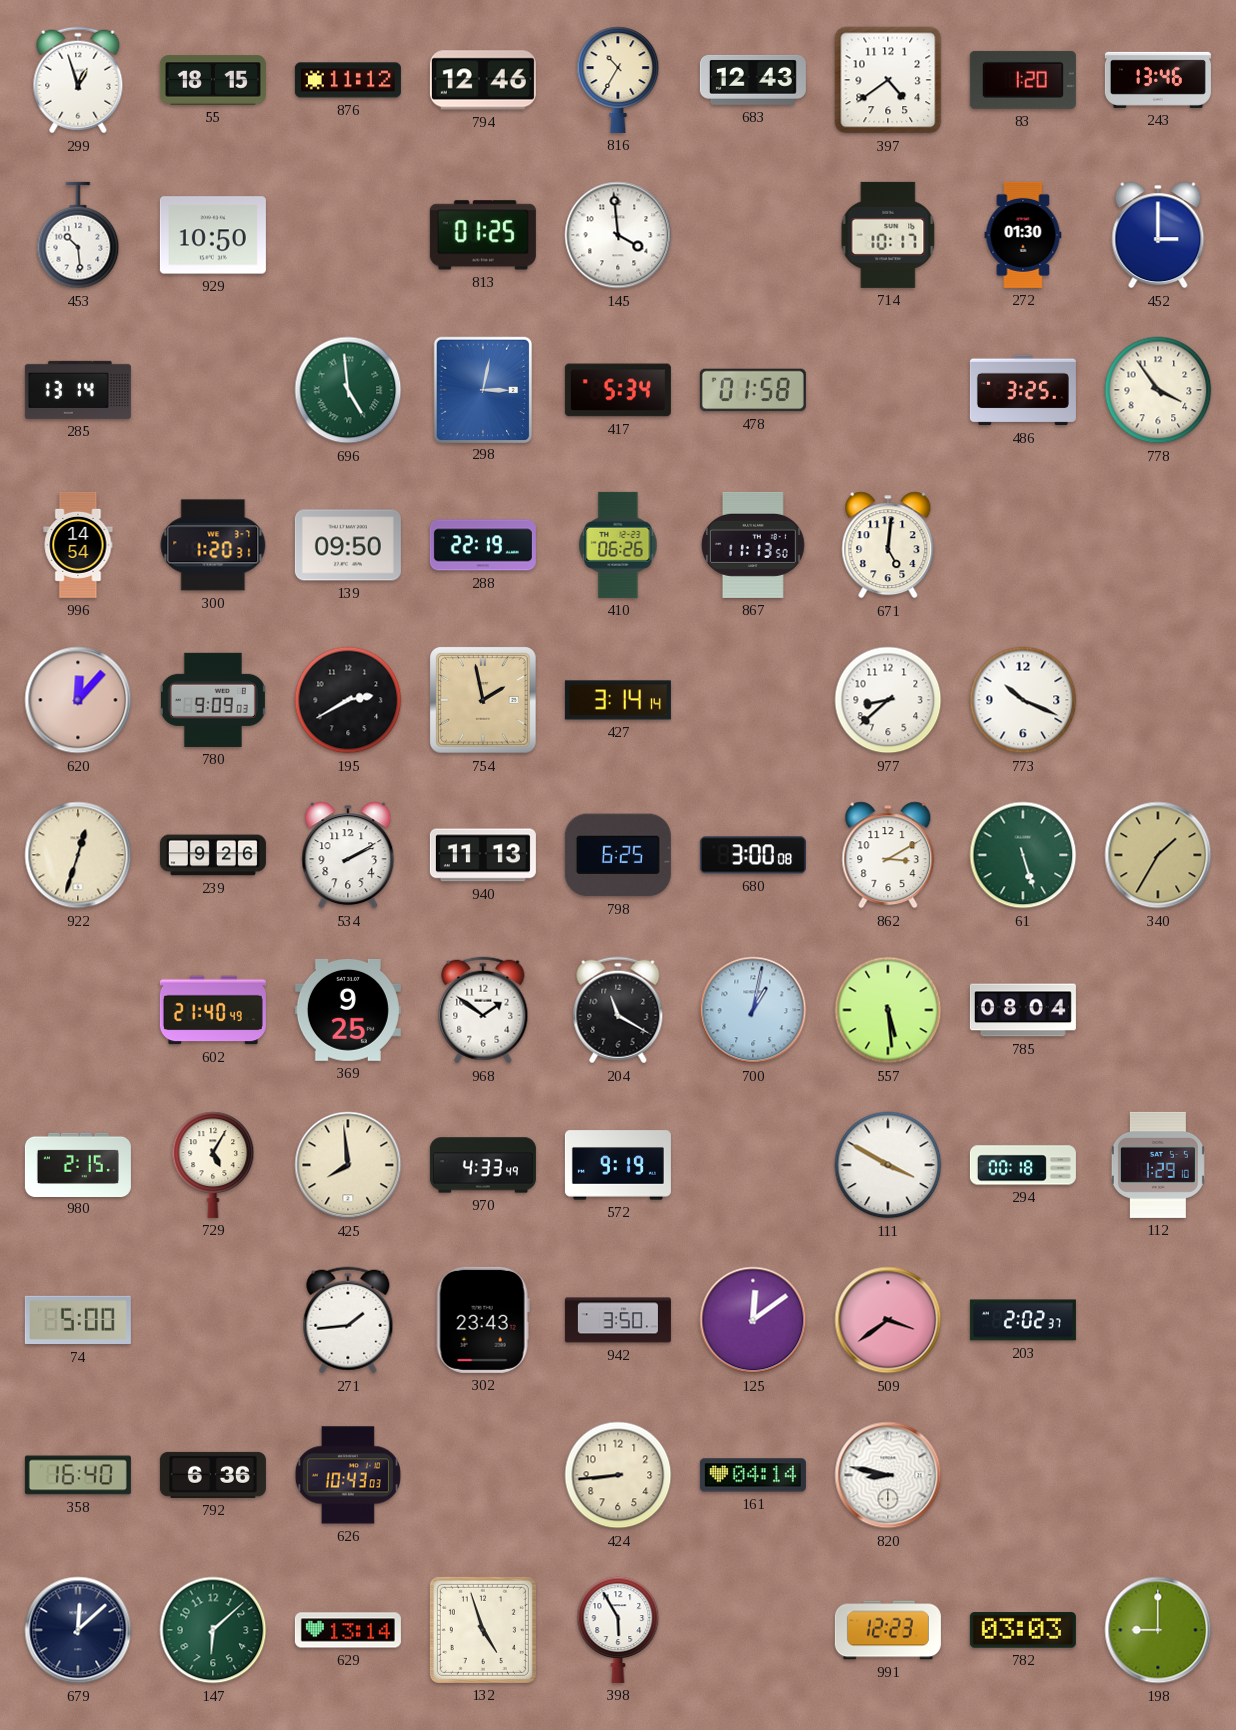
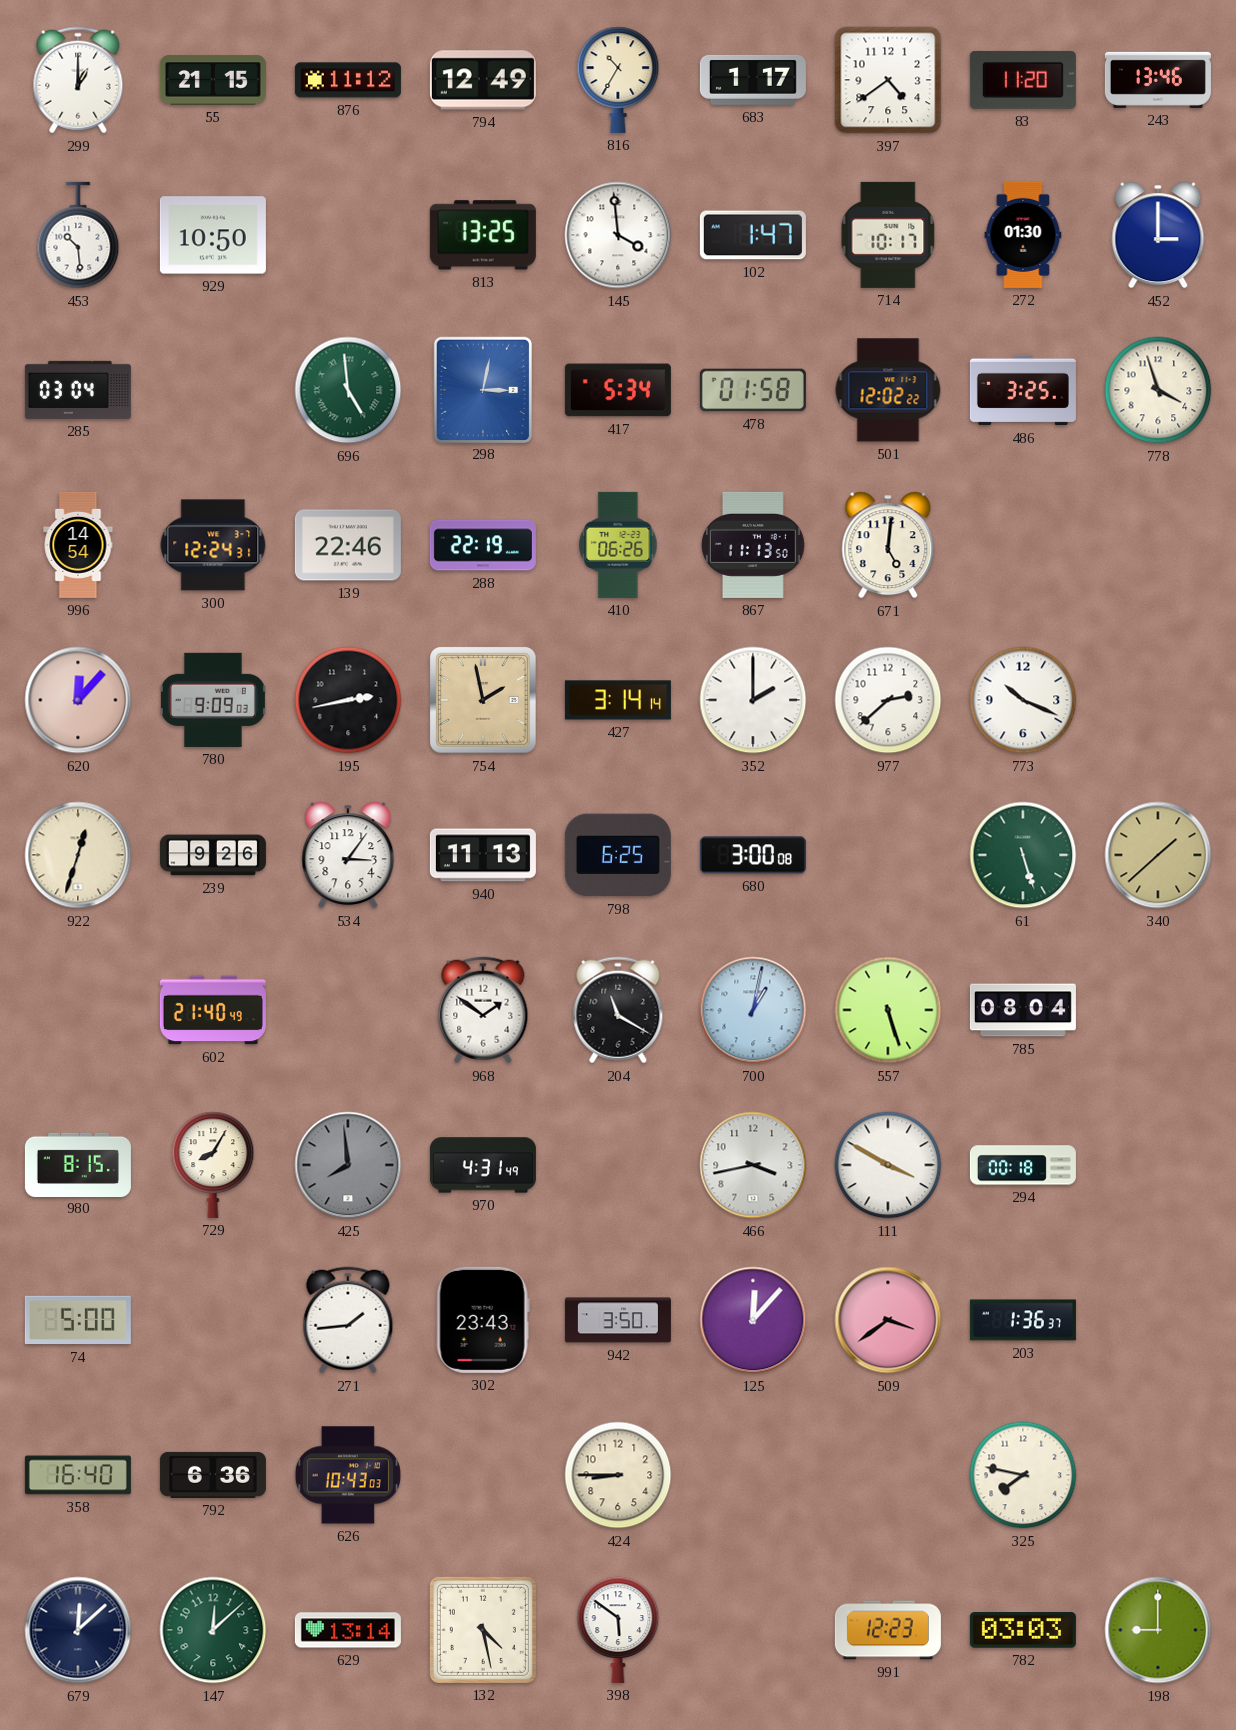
299: 12:57 -> 1:00 (78, 80)
55: 18:15 -> 21:15 (213, 80)
794: 12:46 -> 12:49 (483, 80)
683: 12:43 -> 1:17 (753, 80)
83: 1:20 -> 11:20 (1023, 80)
813: 01:25 -> 13:25 (483, 235)
102: none -> 1:47 (753, 235)
285: 13:14 -> 03:04 (78, 390)
501: none -> 12:02 (888, 390)
778: 3:54 -> 3:57 (1158, 390)
300: 1:20 -> 12:24 (213, 545)
139: 09:50 -> 22:46 (348, 545)
195: 2:40 -> 2:43 (348, 700)
352: none -> 2:00 (753, 700)
977: 8:38 -> 2:38 (888, 700)
534: 2:10 -> 3:06 (348, 855)
862: 3:10 -> none (888, 855)
340: 1:35 -> 1:38 (1158, 855)
369: 9:25 -> none (348, 1010)
557: 5:29 -> 5:27 (888, 1010)
980: 2:15 -> 8:15 (78, 1164)
729: 5:05 -> 8:05 (213, 1165)
425 dial: cream -> grey (348, 1165)
970: 4:33 -> 4:31 (483, 1165)
572: 9:19 -> none (618, 1165)
466: none -> 3:43 (753, 1165)
112: 1:29 -> none (1158, 1165)
125: 12:09 -> 12:07 (753, 1320)
203: 2:02 -> 1:36 (1023, 1320)
424: 8:44 -> 8:45 (618, 1475)
161: 04:14 -> none (753, 1475)
820: 8:47 -> none (888, 1475)
325: none -> 7:47 (1023, 1475)
147: 6:08 -> 12:08 (213, 1630)
132: 4:57 -> 4:28 (483, 1630)
398: 5:55 -> 5:51 (618, 1630)
